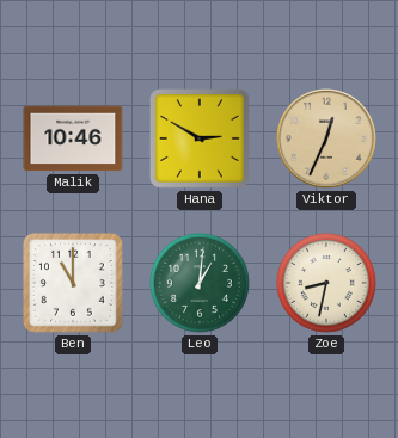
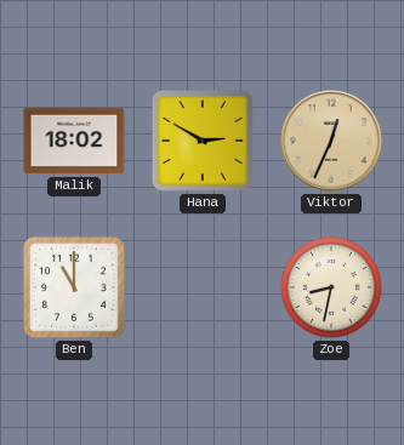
Malik: 10:46 -> 18:02 (74, 141)
Leo: 1:01 -> none (200, 283)
